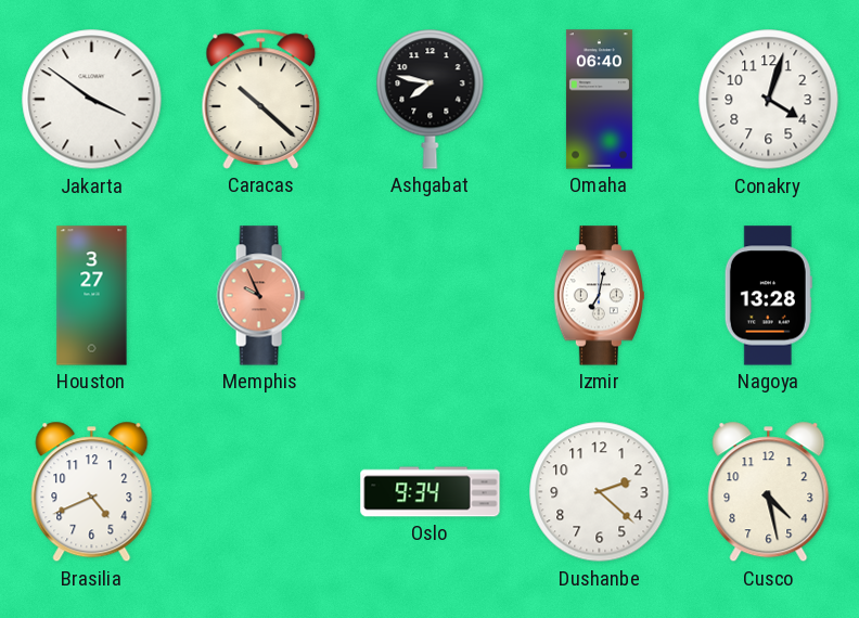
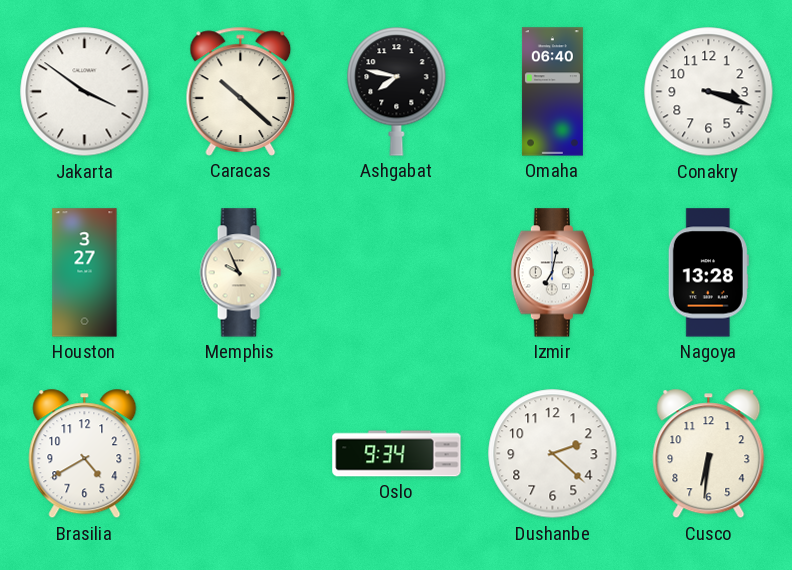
Conakry: 4:03 -> 3:18 (709, 92)
Memphis dial: salmon -> cream (240, 273)
Brasilia: 4:41 -> 4:40 (85, 454)
Cusco: 4:28 -> 6:31 (709, 454)
